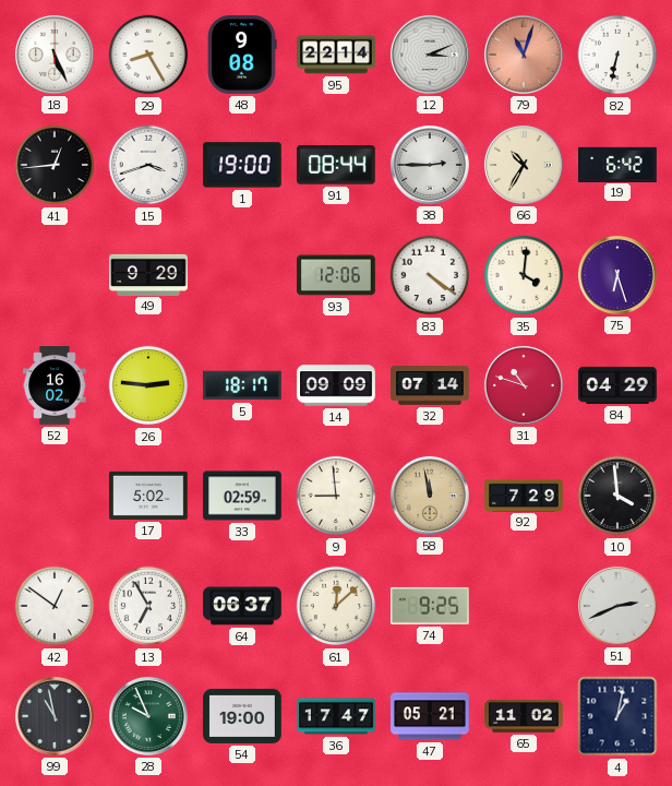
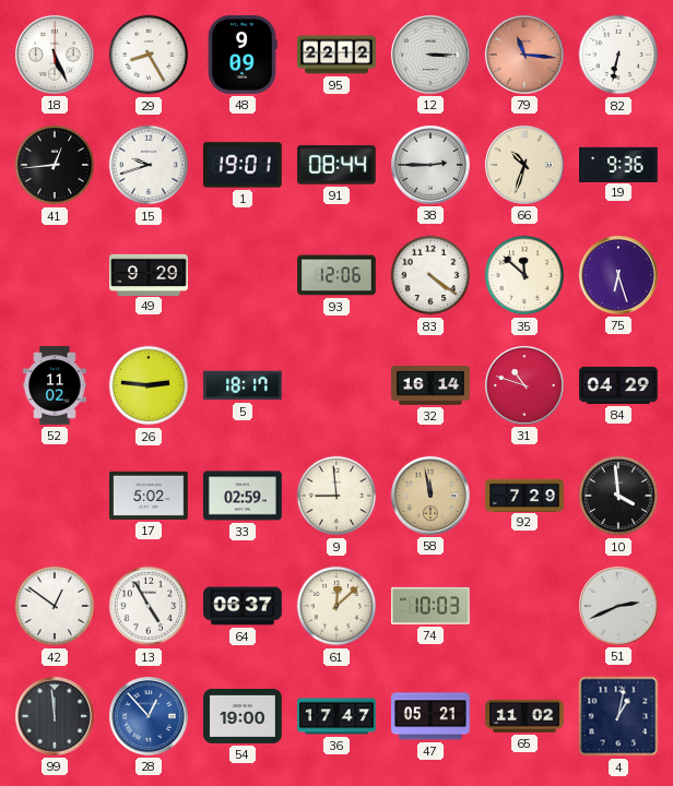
48: 9:08 -> 9:09 (243, 56)
95: 22:14 -> 22:12 (336, 55)
12: 3:11 -> 3:15 (430, 55)
79: 11:03 -> 11:16 (524, 55)
15: 3:42 -> 9:42 (149, 165)
1: 19:00 -> 19:01 (244, 165)
66: 10:35 -> 10:33 (524, 165)
19: 6:42 -> 9:36 (619, 164)
35: 4:01 -> 11:52 (524, 275)
52: 16:02 -> 11:02 (55, 385)
14: 09:09 -> none (336, 385)
32: 07:14 -> 16:14 (430, 385)
13: 6:55 -> 4:55 (149, 606)
74: 9:25 -> 10:03 (432, 606)
99: 10:58 -> 11:59 (55, 716)
28: 9:56 -> 12:53 (149, 716)
28 dial: green -> blue (149, 716)
